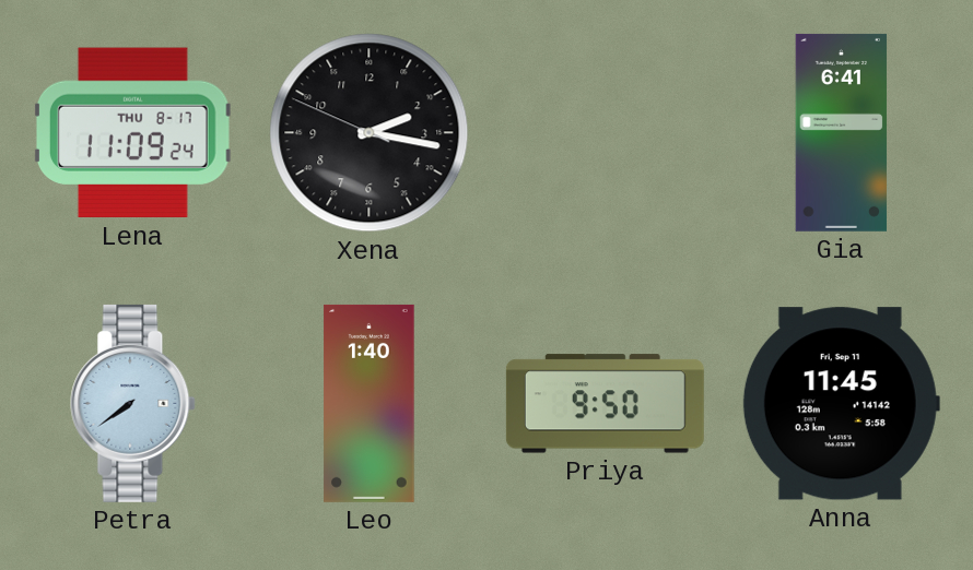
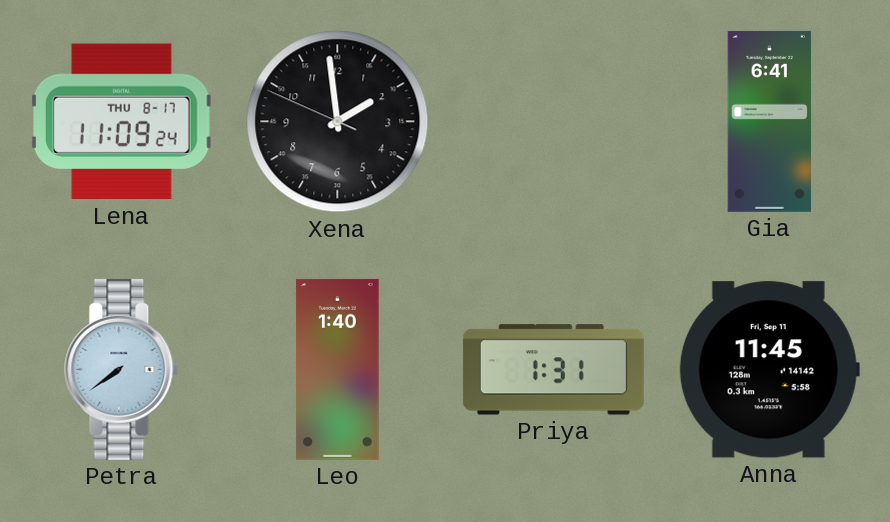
Xena: 2:16 -> 1:58 (338, 122)
Priya: 9:50 -> 1:31 (553, 370)
